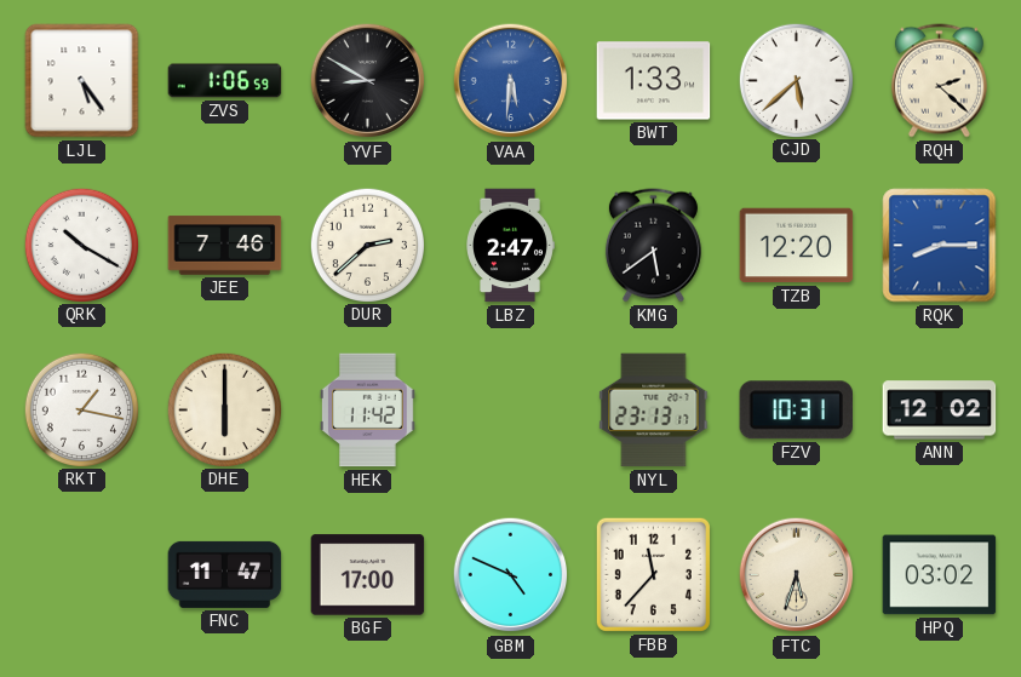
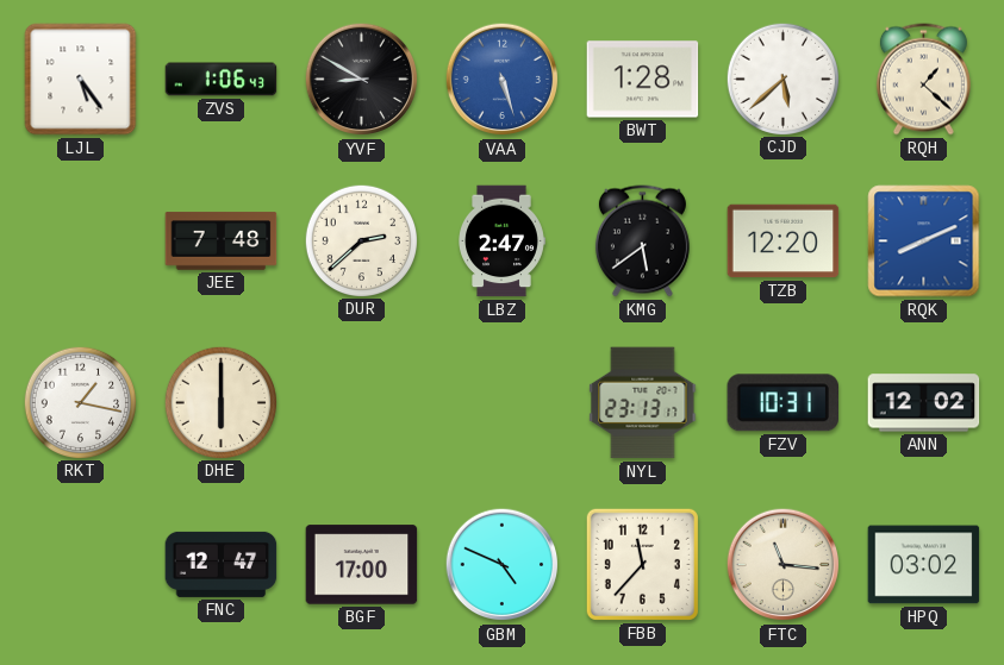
ZVS: 1:06:59 -> 1:06:43 (222, 80)
VAA: 5:31 -> 5:27 (503, 80)
BWT: 1:33 -> 1:28 (643, 80)
RQH: 2:22 -> 1:22 (923, 80)
QRK: 10:20 -> none (81, 245)
JEE: 7:46 -> 7:48 (222, 241)
RQK: 8:15 -> 8:11 (924, 241)
HEK: 11:42 -> none (367, 411)
FNC: 11:47 -> 12:47 (222, 564)
FTC: 5:33 -> 11:16 (784, 565)
